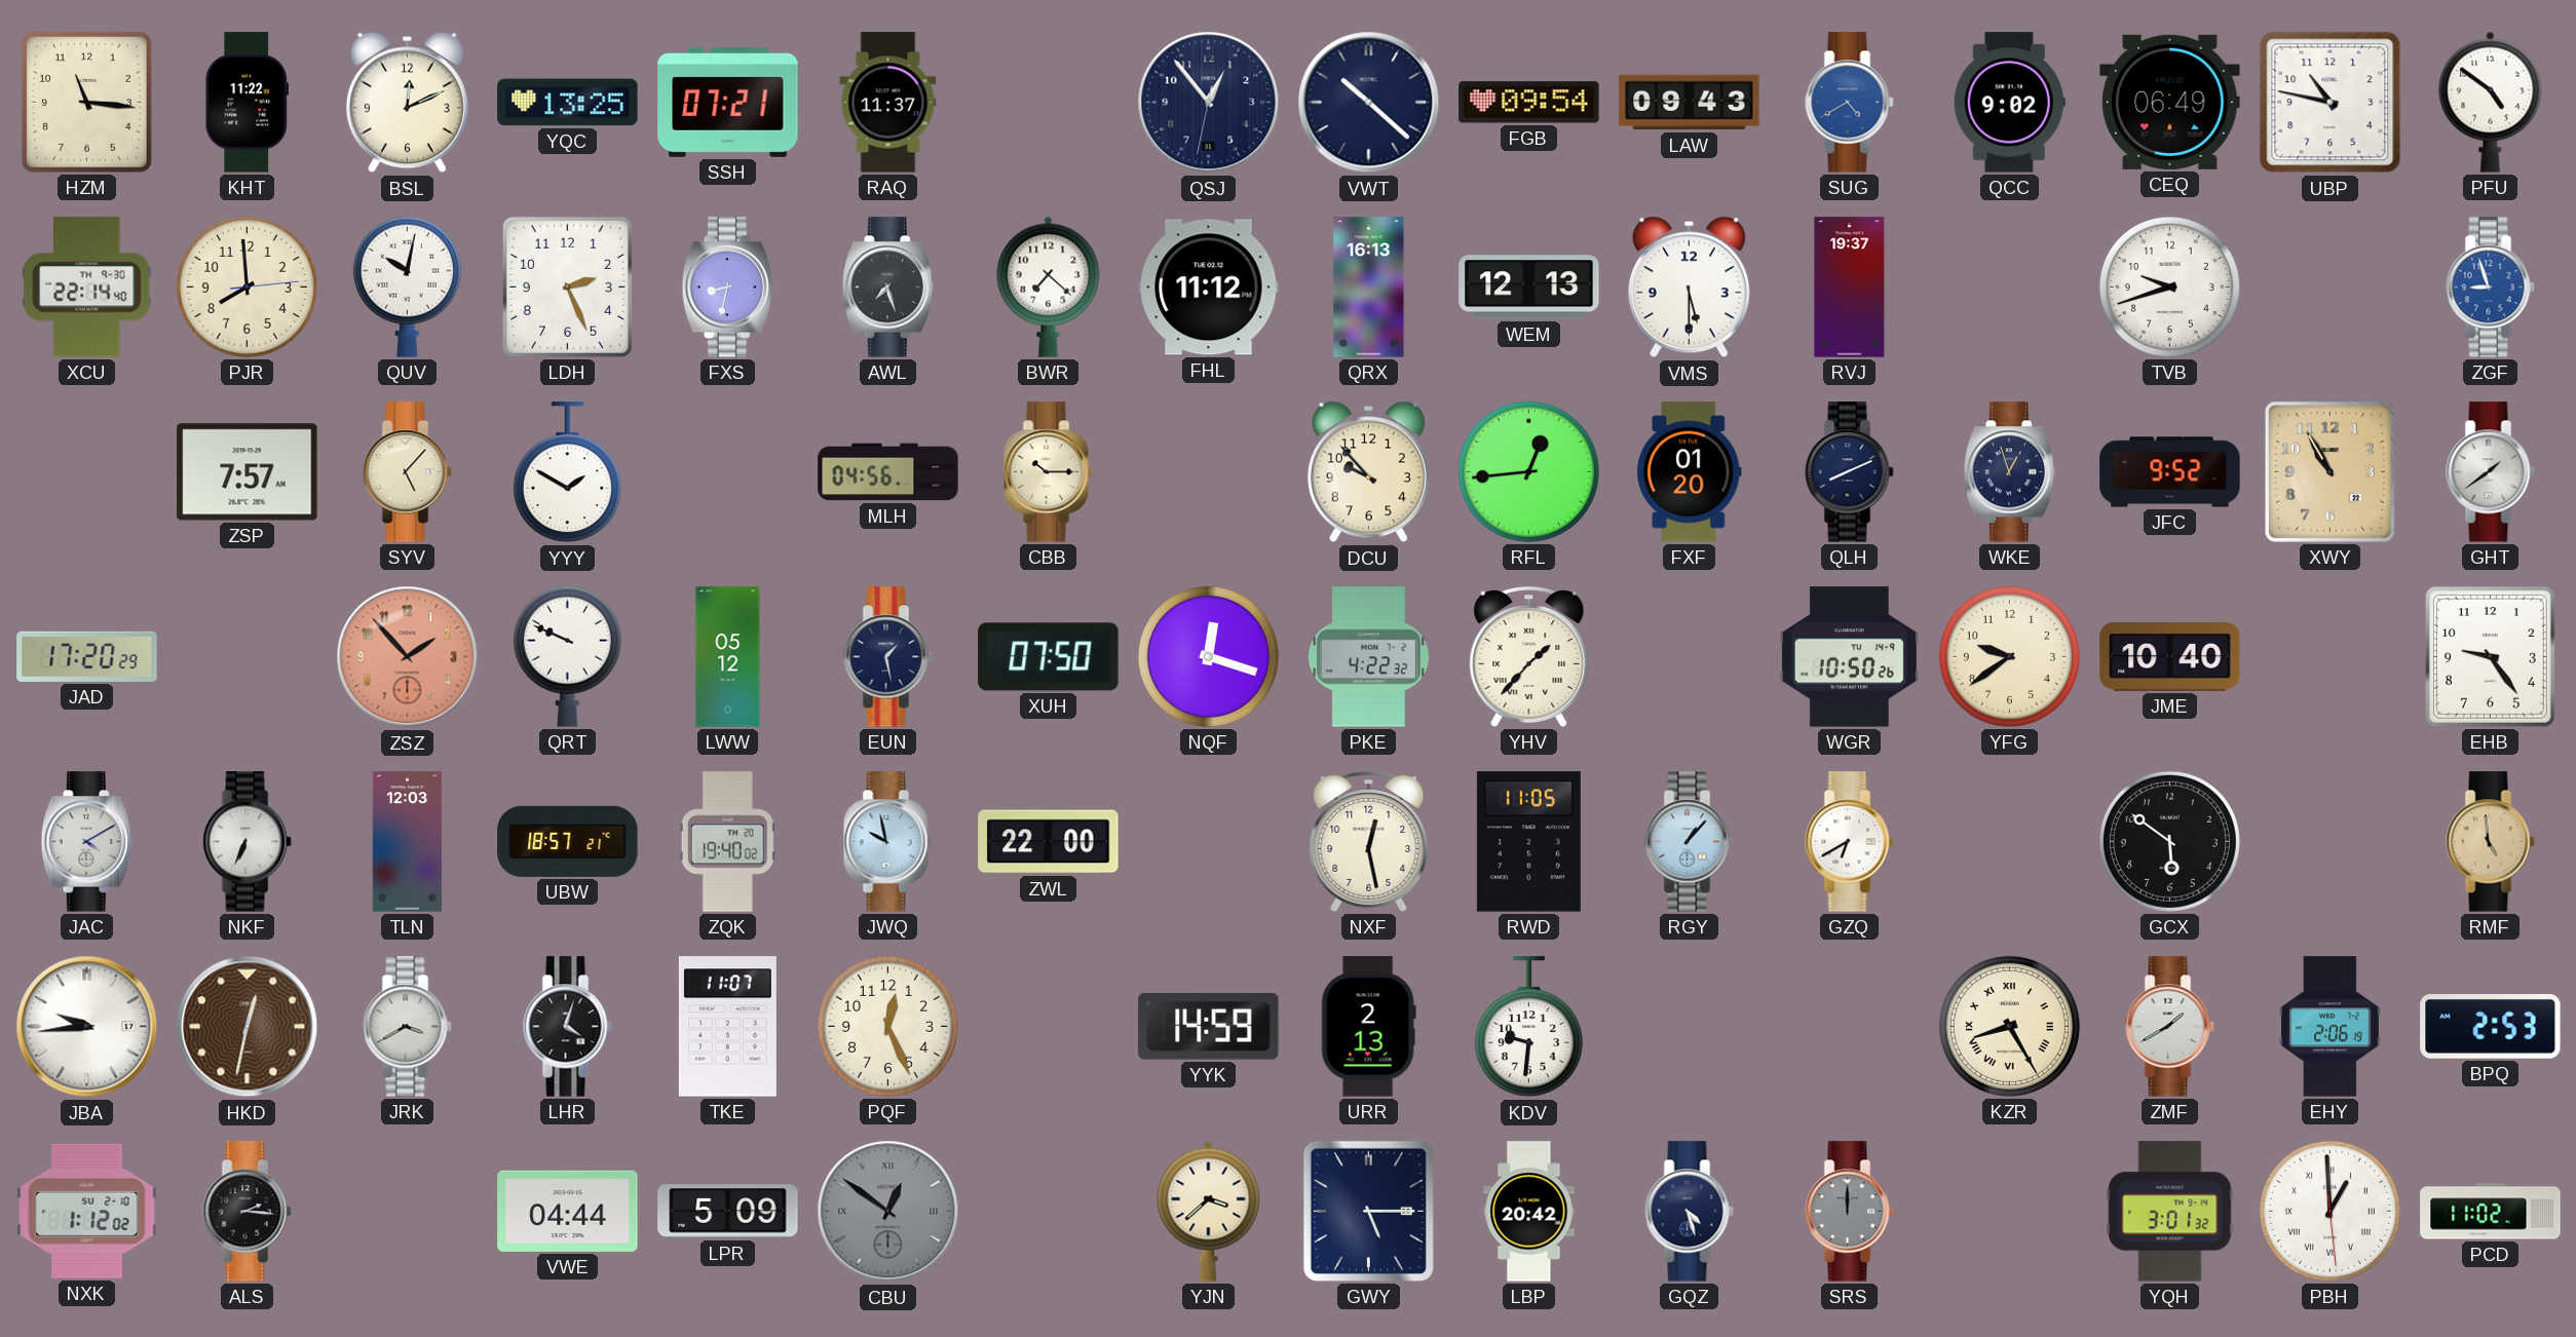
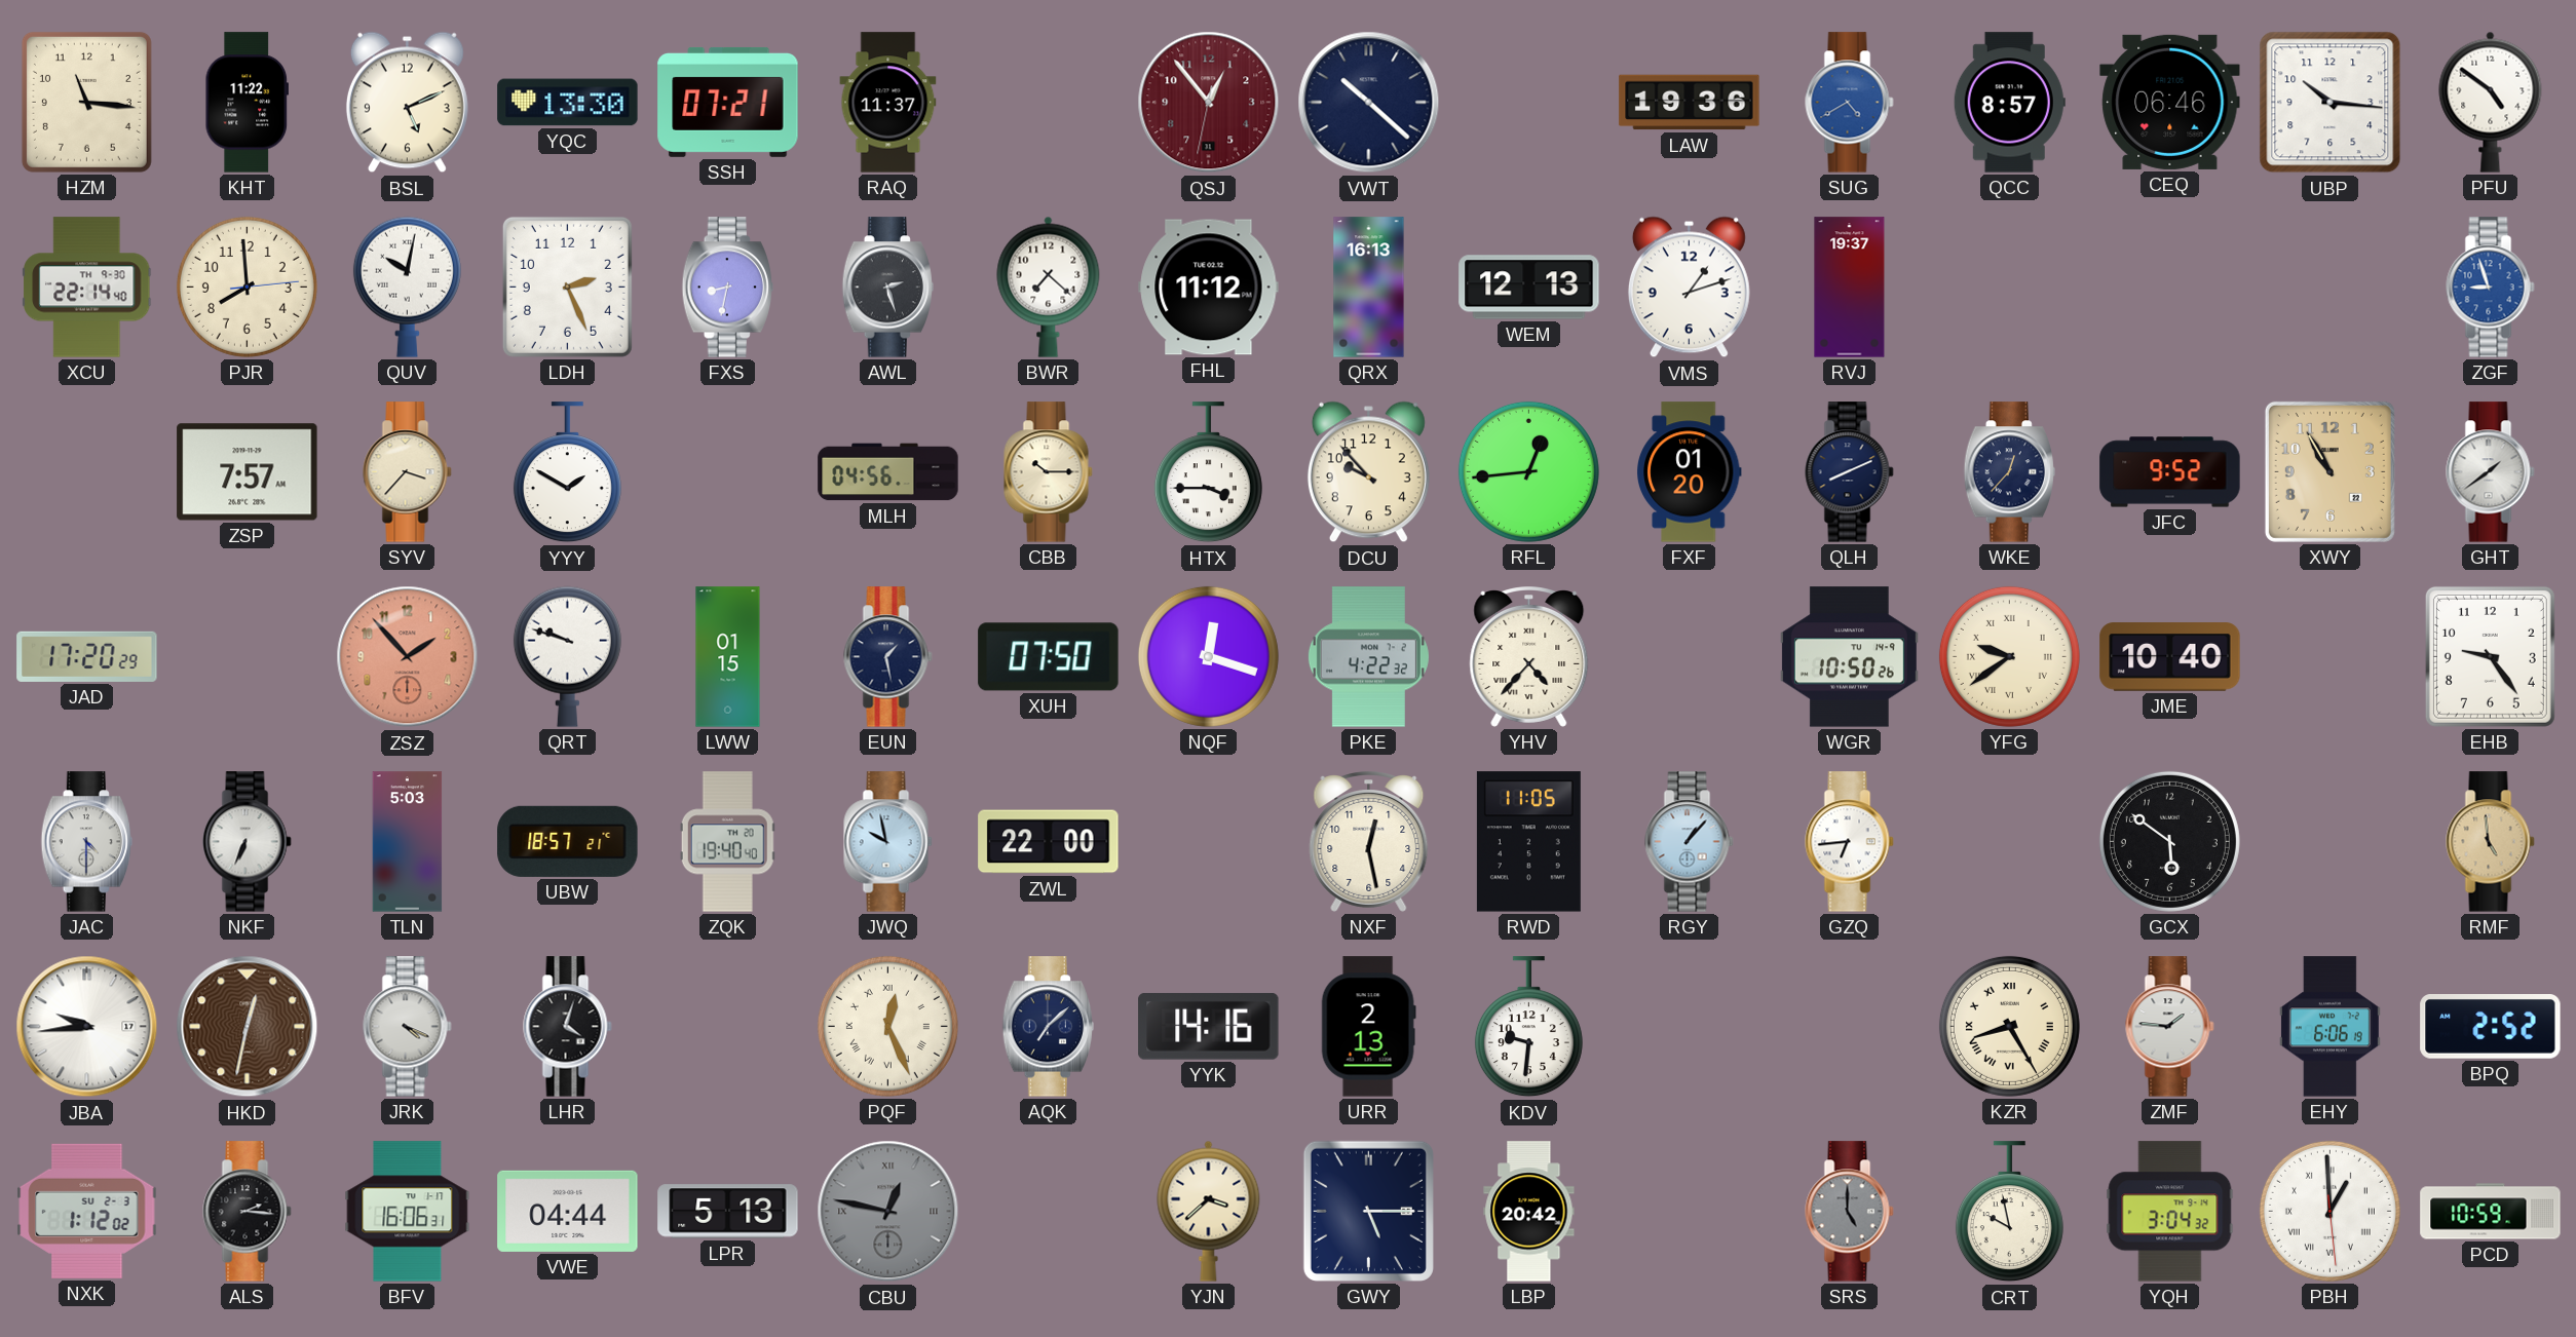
BSL: 12:11 -> 5:11 (407, 103)
YQC: 13:25 -> 13:30 (568, 103)
QSJ dial: navy -> burgundy (1209, 103)
FGB: 09:54 -> none (1529, 103)
LAW: 09:43 -> 19:36 (1690, 103)
QCC: 9:02 -> 8:57 (2009, 103)
CEQ: 06:49 -> 06:46 (2170, 102)
UBP: 10:47 -> 10:16 (2331, 103)
AWL: 7:27 -> 2:27 (887, 288)
VMS: 5:30 -> 1:12 (1689, 288)
TVB: 9:42 -> none (2169, 286)
SYV: 5:07 -> 3:37 (408, 472)
HTX: none -> 3:45 (1208, 472)
WKE: 12:57 -> 12:37 (2009, 472)
QRT: 9:49 -> 9:48 (567, 656)
LWW: 05:12 -> 01:15 (728, 657)
YHV: 1:37 -> 4:37 (1529, 657)
YFG numerals: Arabic -> Roman (2009, 656)
JAC: 4:10 -> 4:30 (86, 842)
TLN: 12:03 -> 5:03 (408, 842)
ZQK: 19:40:02 -> 19:40:40 (727, 842)
GZQ: 6:40 -> 6:44 (1850, 842)
JRK: 3:40 -> 4:19 (408, 1027)
TKE: 11:07 -> none (727, 1027)
PQF numerals: Arabic -> Roman (887, 1026)
AQK: none -> 7:08 (1048, 1027)
YYK: 14:59 -> 14:16 (1209, 1027)
ZMF: 1:40 -> 1:46 (2170, 1027)
EHY: 2:06 -> 6:06 (2329, 1027)
BPQ: 2:53 -> 2:52 (2491, 1027)
NXK date: SU 2-10 -> SU 2-3 (87, 1211)
BFV: none -> 16:06 (408, 1212)
LPR: 5:09 -> 5:13 (728, 1212)
CBU: 12:51 -> 12:47 (888, 1212)
GQZ: 4:27 -> none (1690, 1212)
SRS: 12:00 -> 5:00 (1850, 1212)
CRT: none -> 9:58 (2009, 1212)
YQH: 3:01 -> 3:04 (2170, 1212)
PCD: 11:02 -> 10:59 (2491, 1212)
